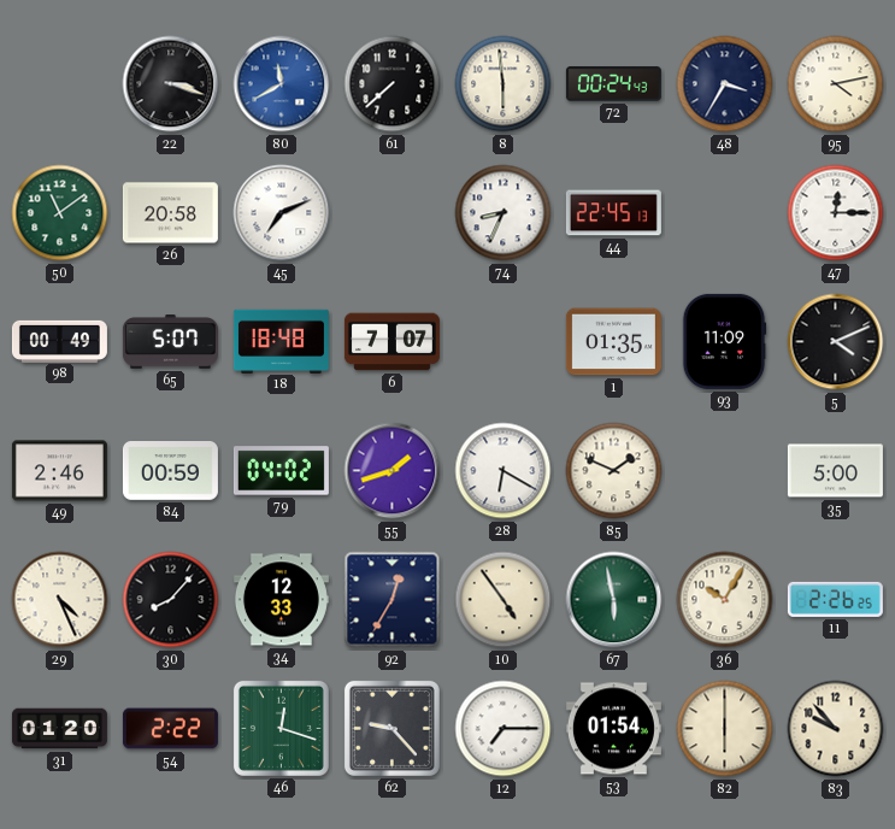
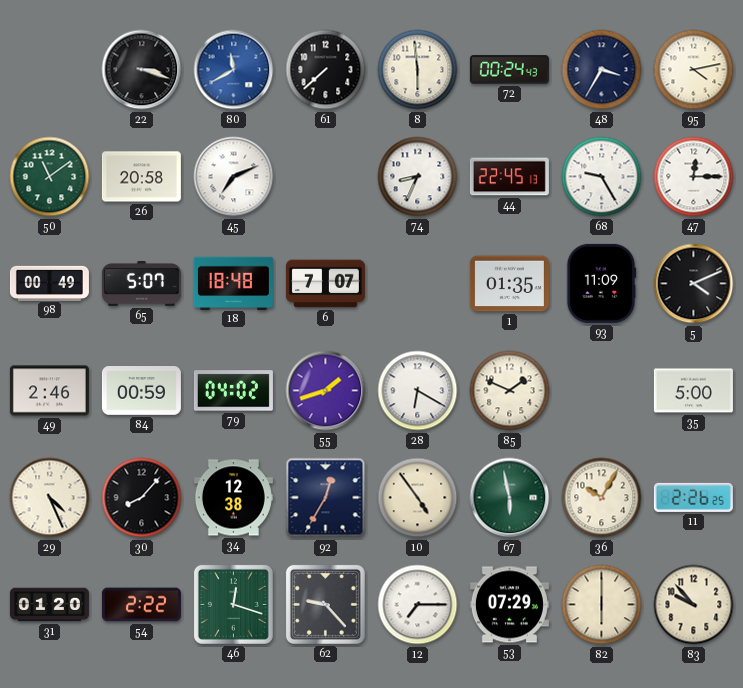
68: none -> 9:25 (602, 177)
34: 12:33 -> 12:38 (233, 498)
53: 01:54 -> 07:29 (509, 605)
